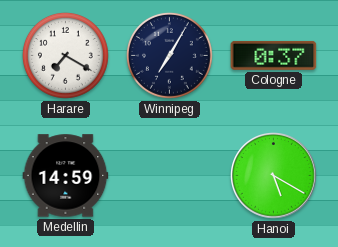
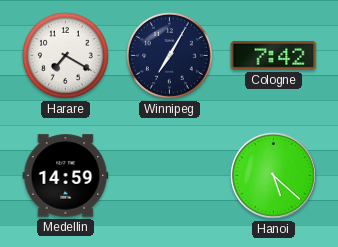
Cologne: 0:37 -> 7:42 (274, 55)
Hanoi: 5:20 -> 5:22 (274, 176)
